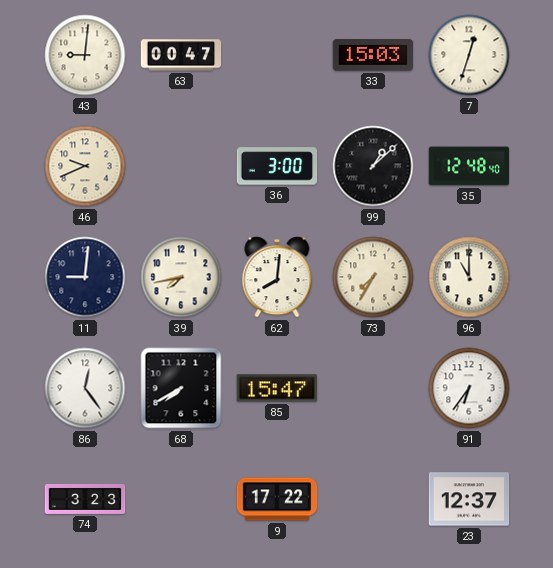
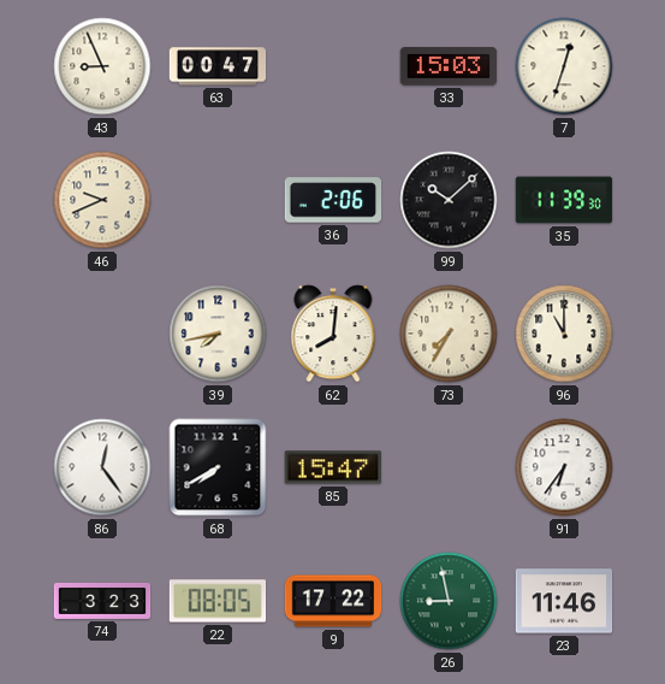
43: 9:01 -> 8:56 (102, 66)
36: 3:00 -> 2:06 (333, 200)
99: 1:08 -> 10:08 (449, 200)
35: 12:48 -> 11:39 (564, 200)
11: 9:01 -> none (85, 277)
22: none -> 08:05 (218, 601)
26: none -> 8:58 (449, 601)
23: 12:37 -> 11:46 (564, 601)
